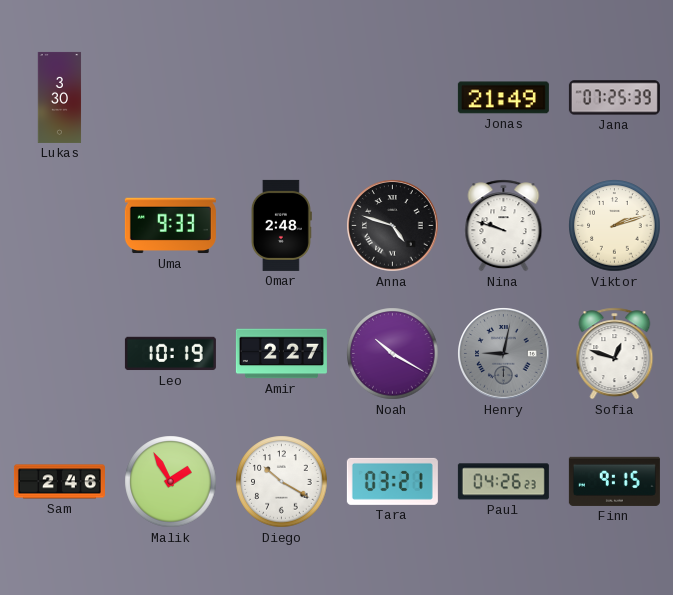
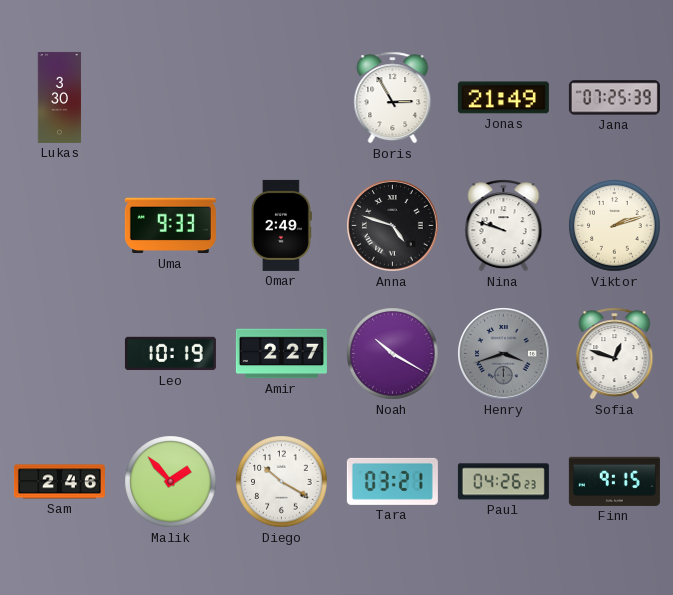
Boris: none -> 2:55 (393, 98)
Omar: 2:48 -> 2:49 (281, 225)
Henry: 9:02 -> 3:42 (504, 354)
Malik: 1:55 -> 1:53 (171, 482)
